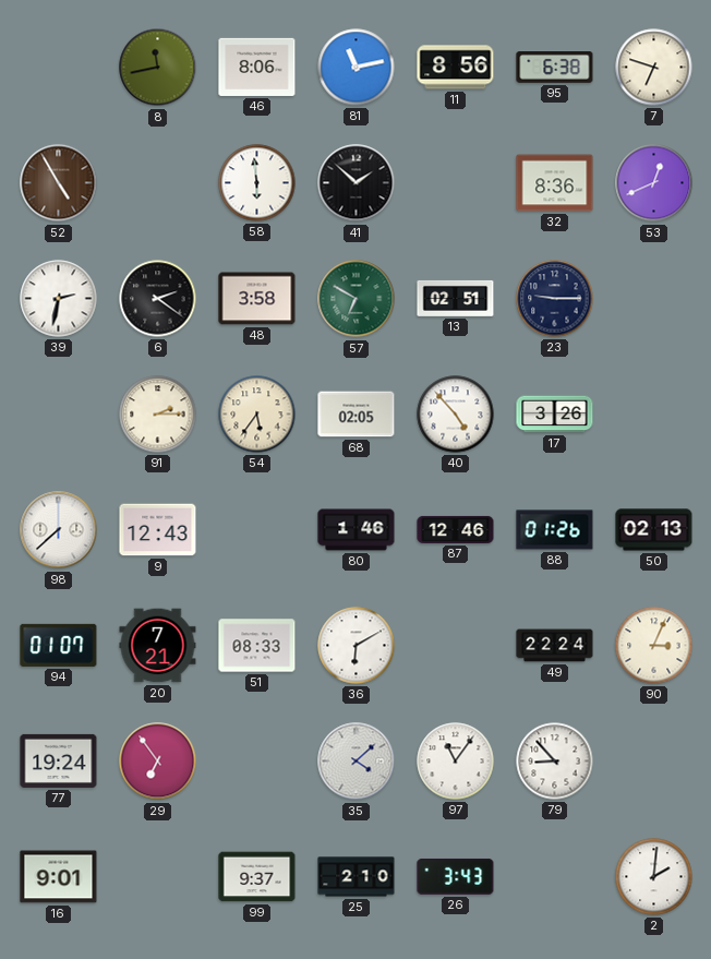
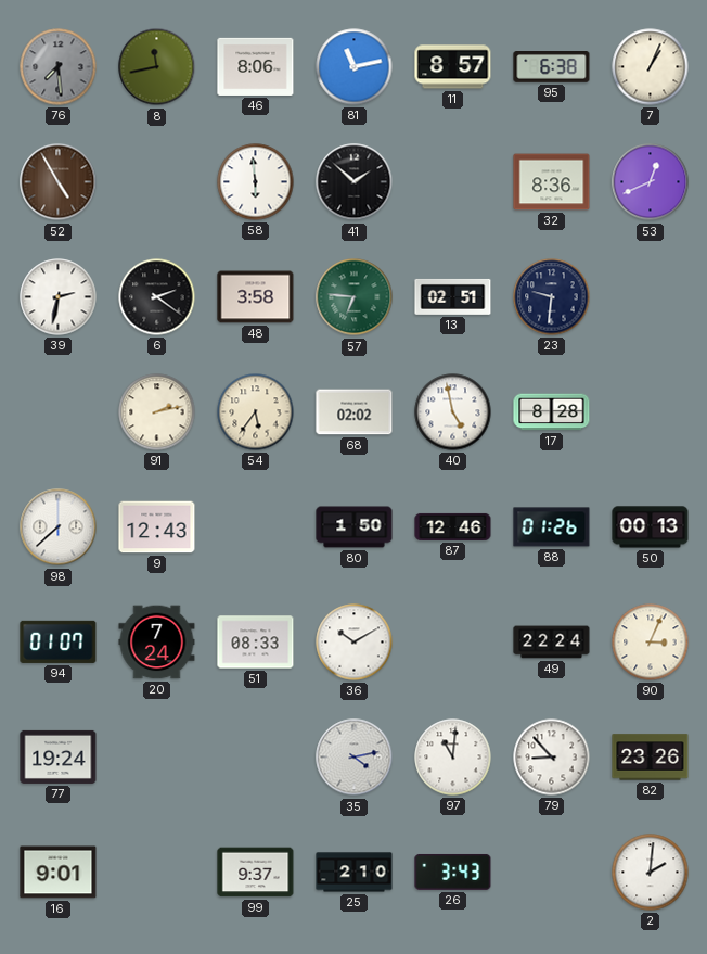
76: none -> 7:29 (59, 67)
11: 8:56 -> 8:57 (453, 67)
7: 6:48 -> 1:04 (651, 67)
57: 6:50 -> 6:46 (355, 297)
23: 9:15 -> 9:31 (552, 297)
91: 2:15 -> 2:13 (157, 412)
68: 02:05 -> 02:02 (355, 412)
40: 4:53 -> 4:58 (453, 412)
17: 3:26 -> 8:28 (552, 412)
80: 1:46 -> 1:50 (355, 527)
50: 02:13 -> 00:13 (651, 527)
20: 7:21 -> 7:24 (157, 643)
36: 6:10 -> 10:10 (355, 643)
29: 6:54 -> none (158, 762)
35: 4:08 -> 4:13 (355, 758)
97: 11:06 -> 11:01 (453, 758)
82: none -> 23:26 (651, 758)
